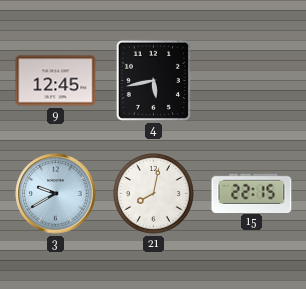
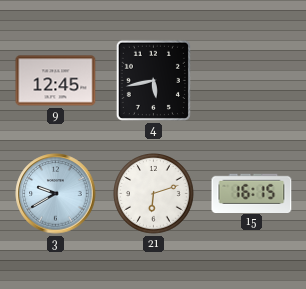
21: 8:02 -> 6:12 (154, 194)
15: 22:15 -> 16:15 (252, 193)
